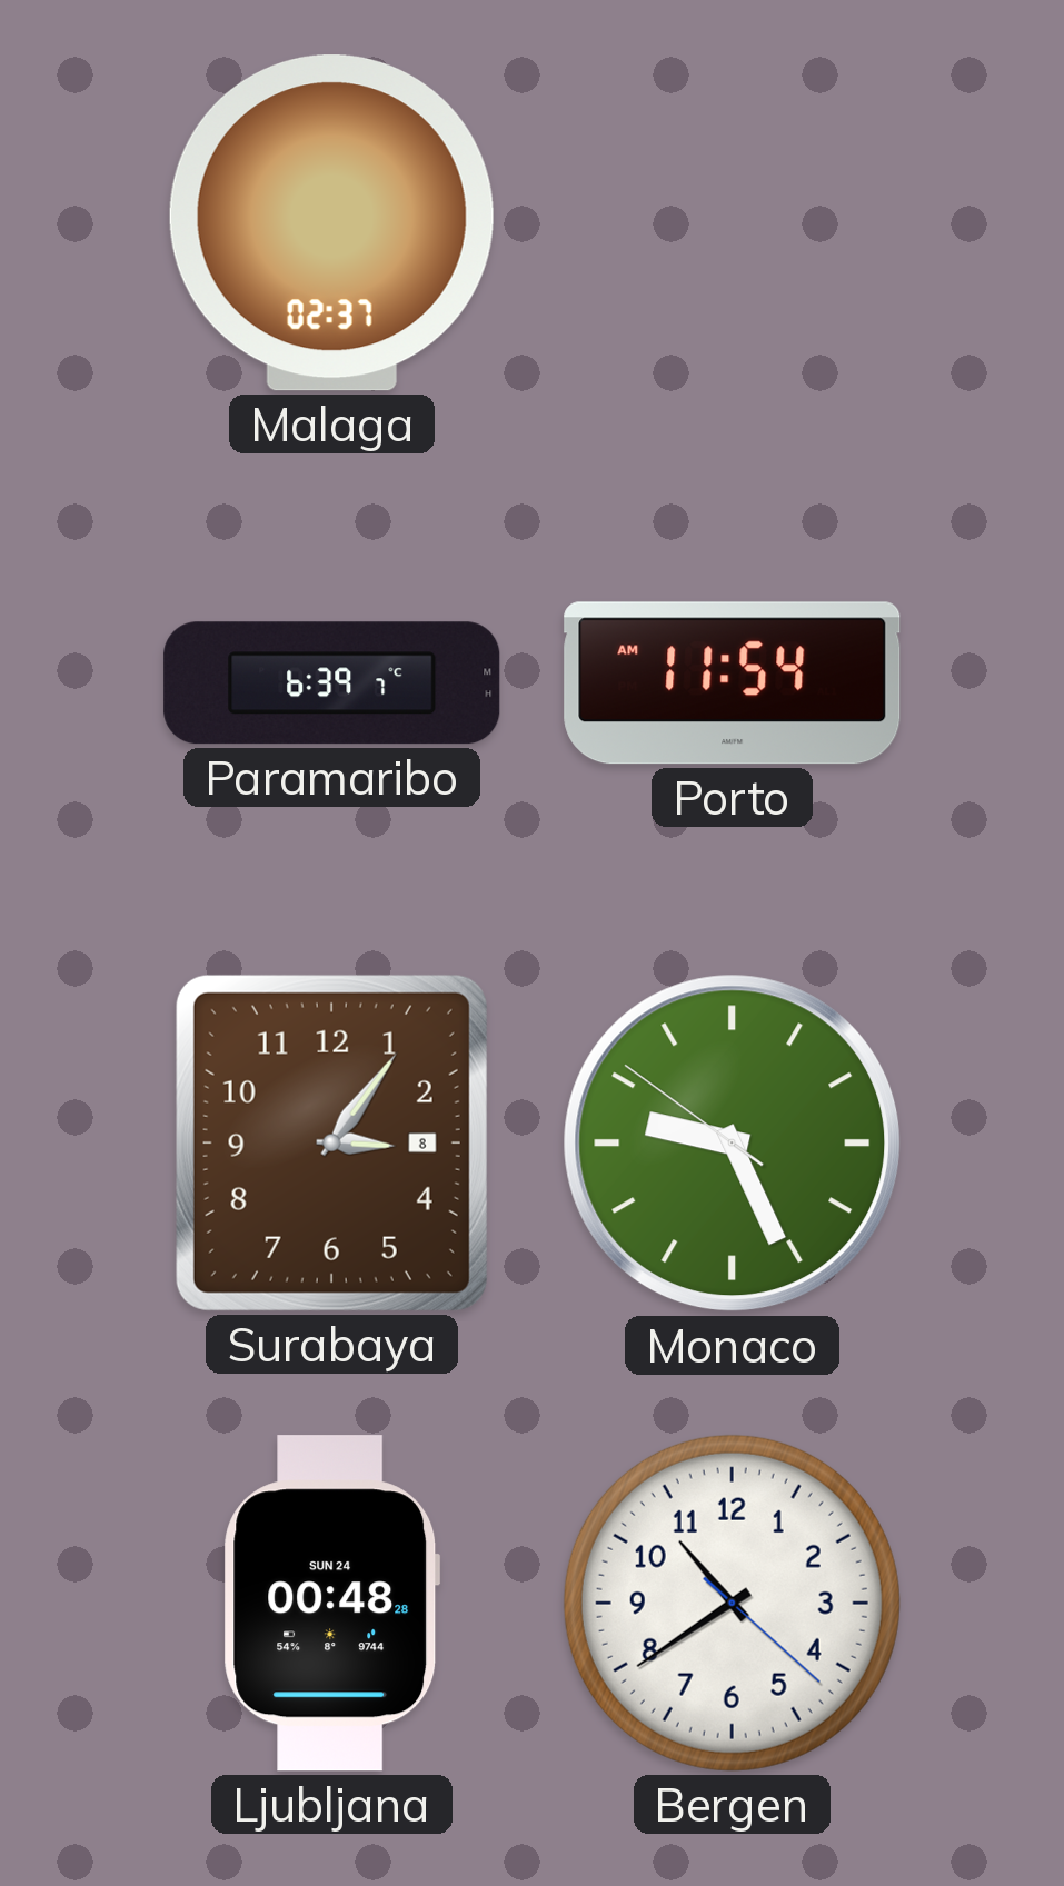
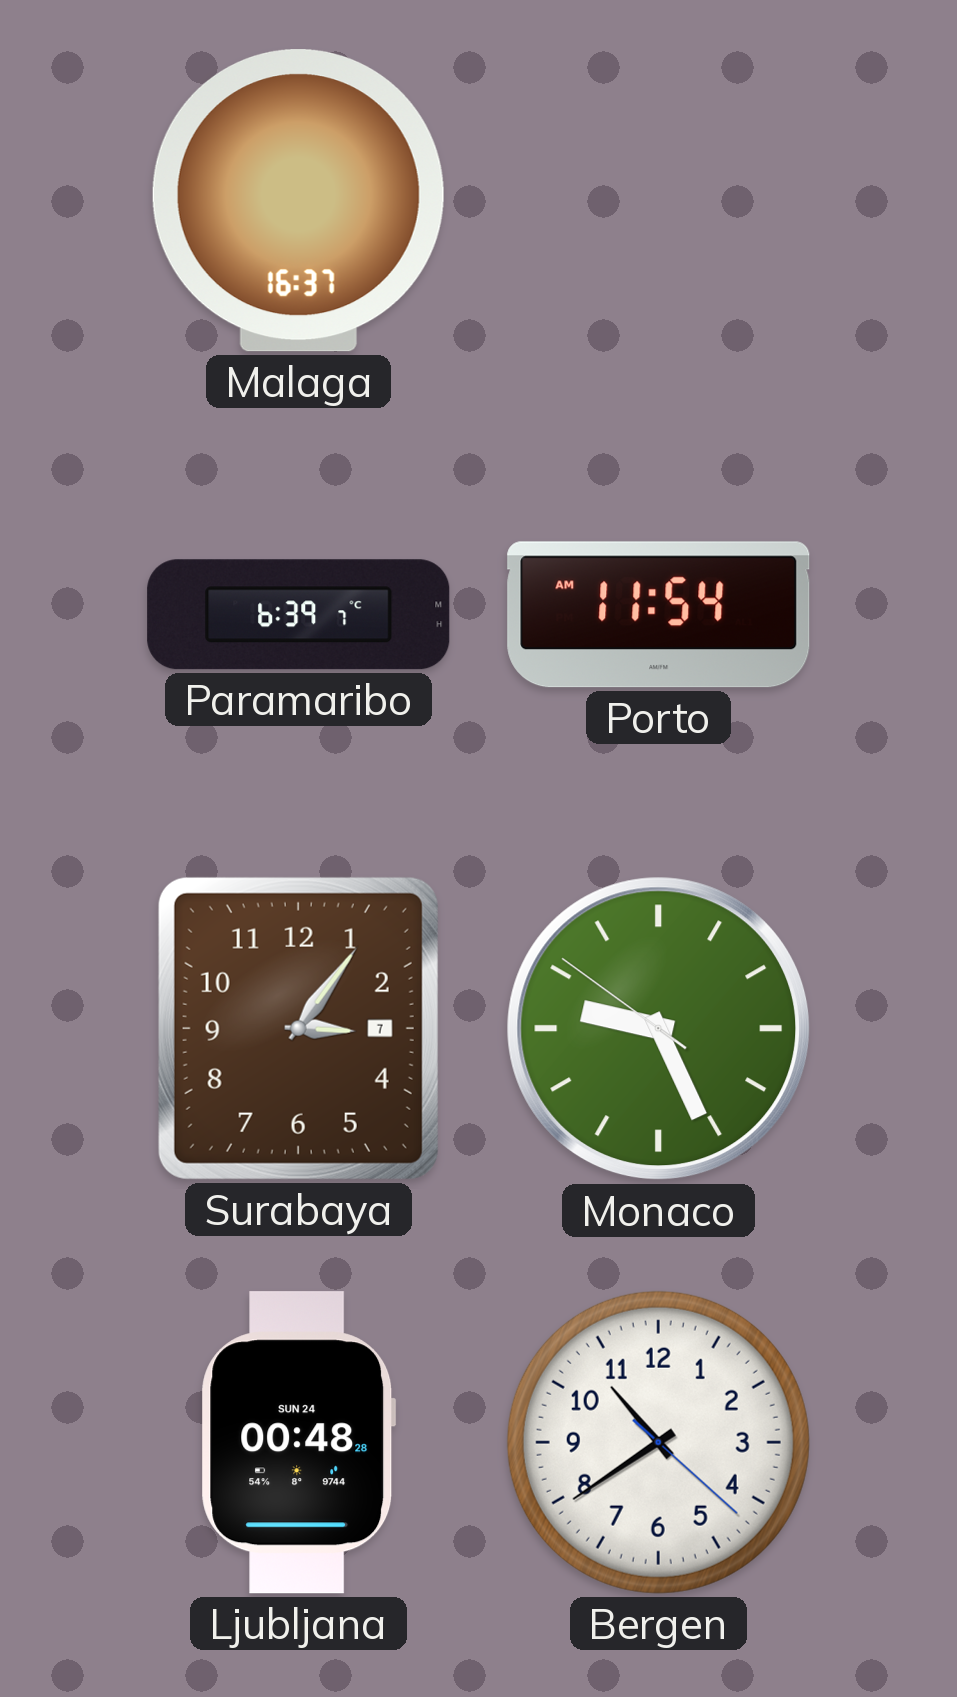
Malaga: 02:37 -> 16:37 (298, 201)
Surabaya date: 8 -> 7 (298, 1028)
